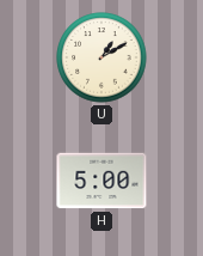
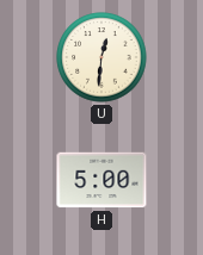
U: 1:10 -> 12:31 (101, 57)
